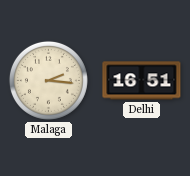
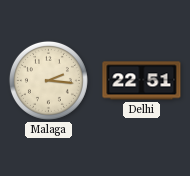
Delhi: 16:51 -> 22:51 (142, 81)
